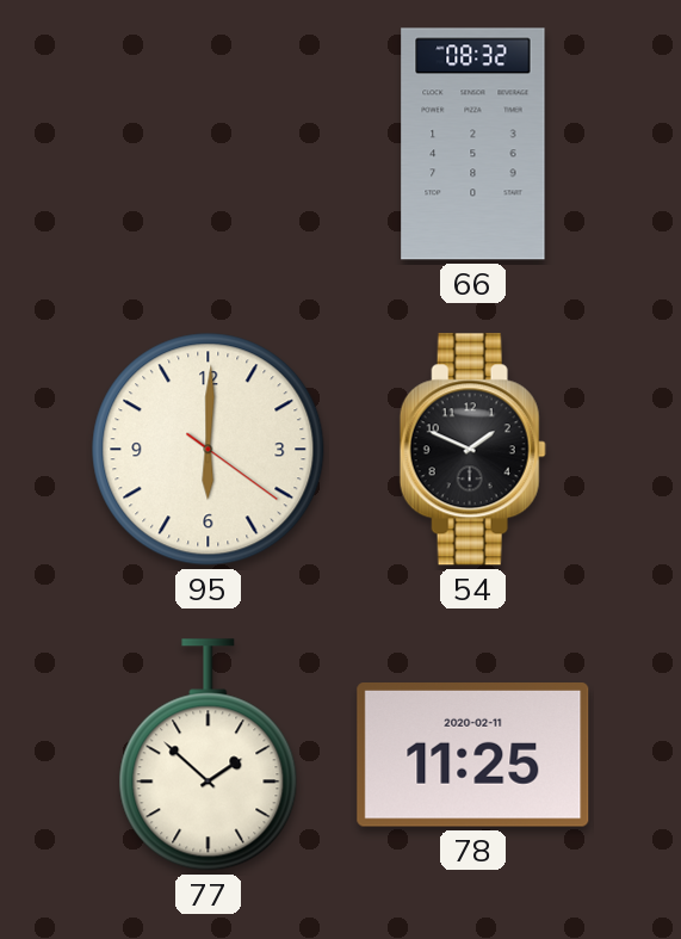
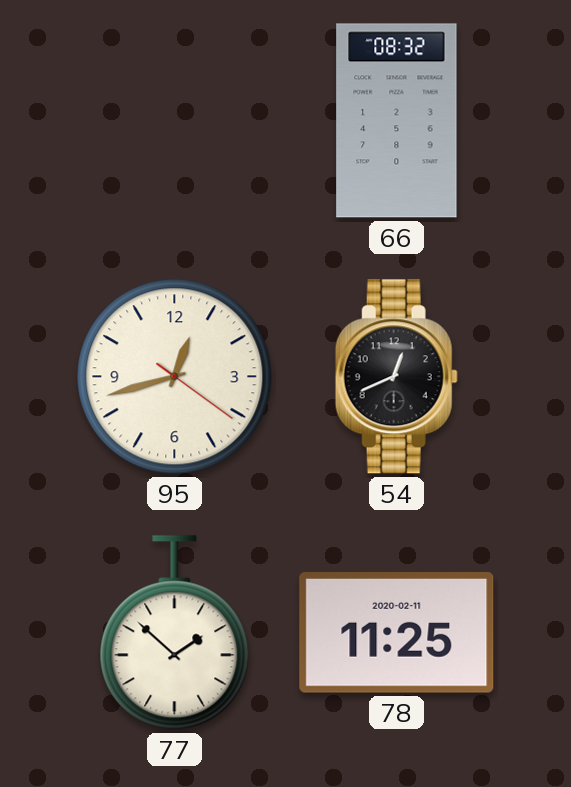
95: 6:00 -> 12:42 (175, 377)
54: 1:49 -> 12:41 (396, 377)
